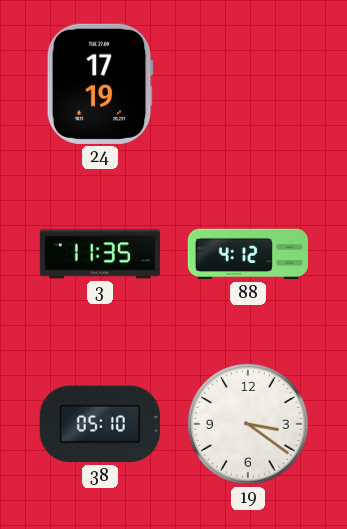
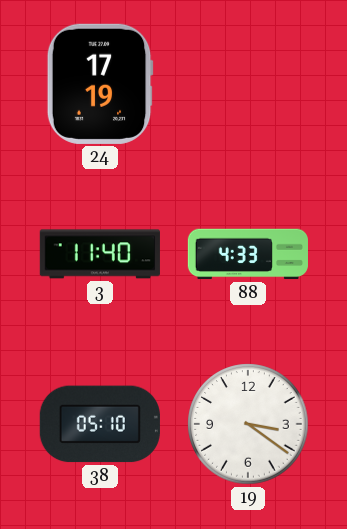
3: 11:35 -> 11:40 (100, 254)
88: 4:12 -> 4:33 (248, 254)
